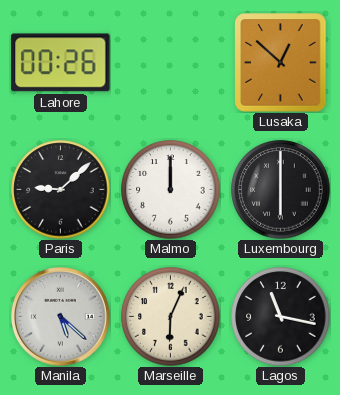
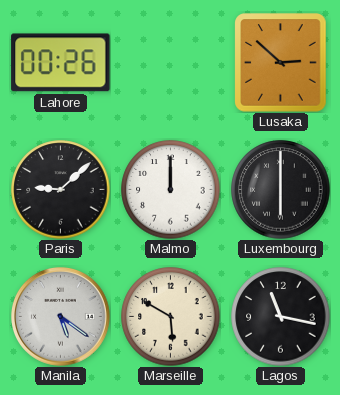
Lusaka: 12:52 -> 2:52 (281, 63)
Manila: 5:22 -> 5:21 (61, 317)
Marseille: 6:04 -> 5:50 (171, 317)
